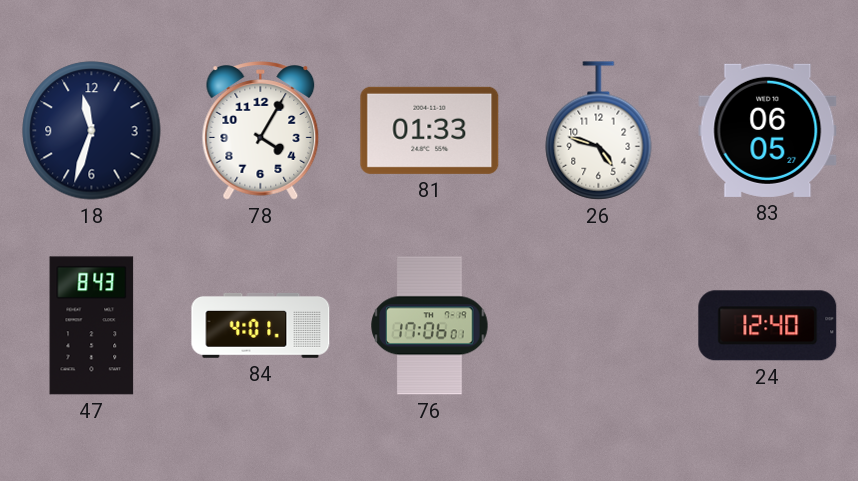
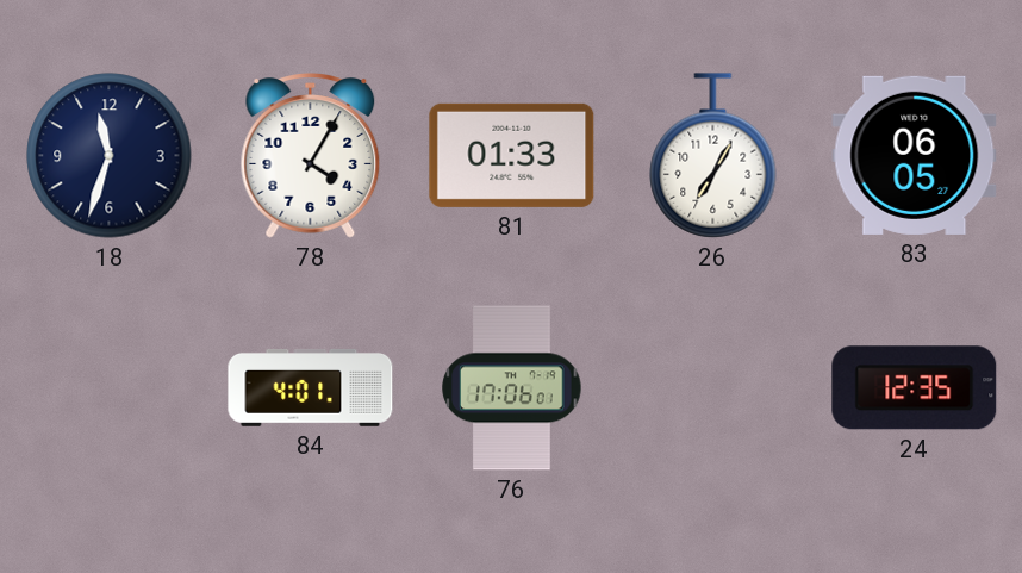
26: 4:48 -> 7:05 (713, 156)
47: 8:43 -> none (92, 326)
24: 12:40 -> 12:35 (915, 388)
